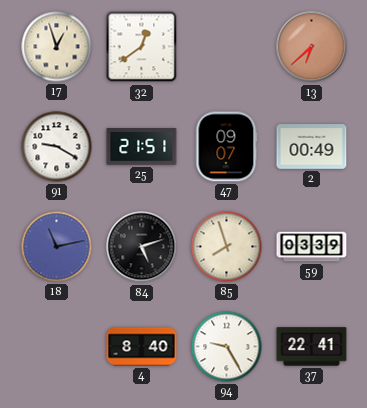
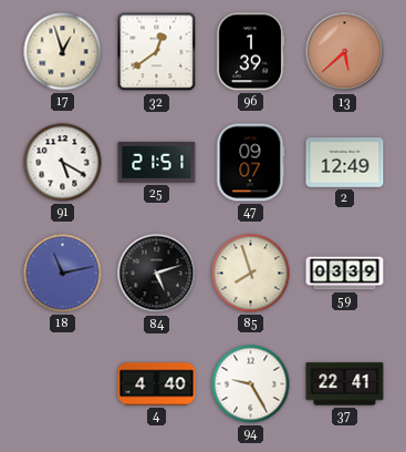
96: none -> 1:39 (250, 52)
13: 6:38 -> 5:38 (345, 52)
91: 9:20 -> 5:20 (63, 163)
2: 00:49 -> 12:49 (345, 163)
4: 8:40 -> 4:40 (157, 384)
